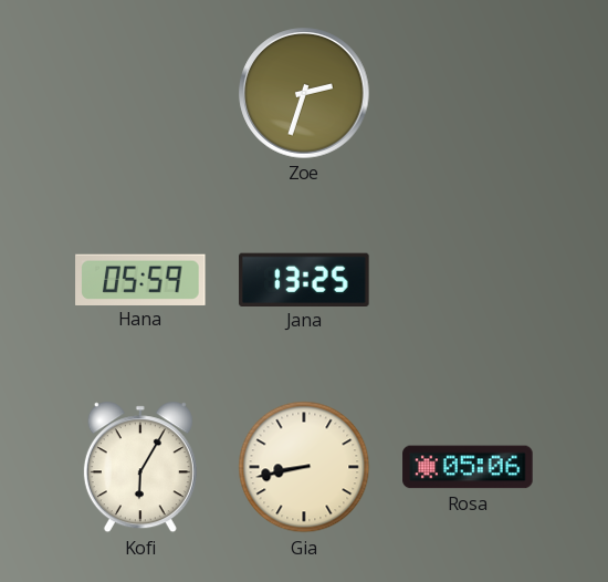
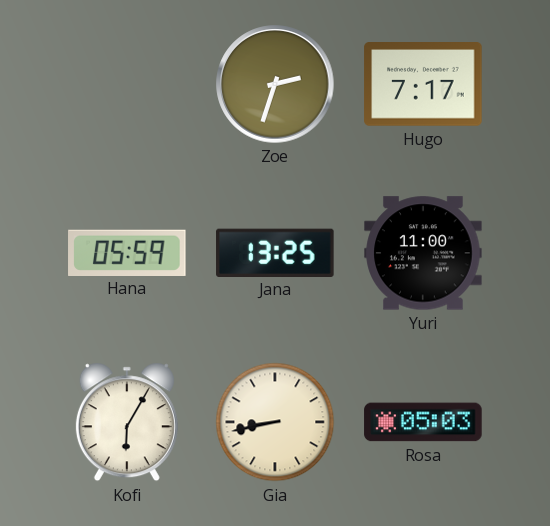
Hugo: none -> 7:17 (423, 84)
Yuri: none -> 11:00 (423, 253)
Rosa: 05:06 -> 05:03 (423, 422)
